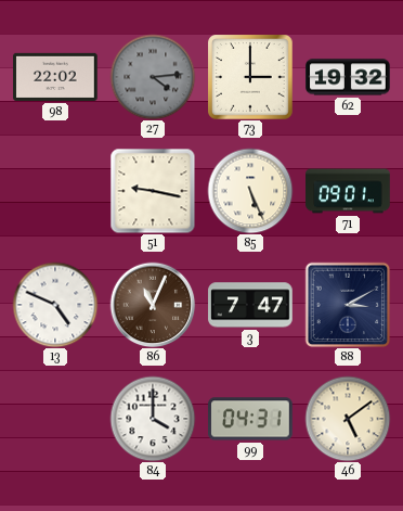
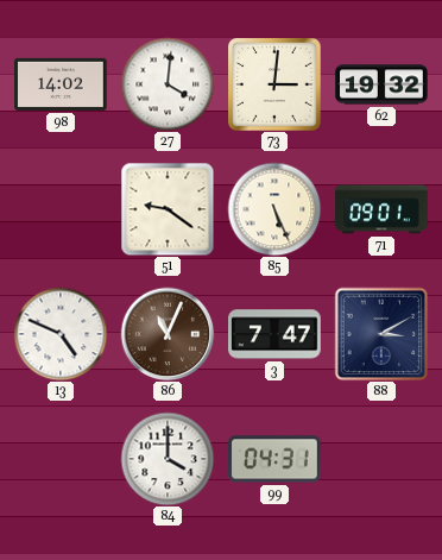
98: 22:02 -> 14:02 (61, 84)
27: 4:14 -> 4:01 (168, 84)
27 dial: grey -> white (168, 84)
73: 3:00 -> 3:01 (276, 86)
51: 9:17 -> 9:21 (168, 209)
46: 5:09 -> none (348, 419)
